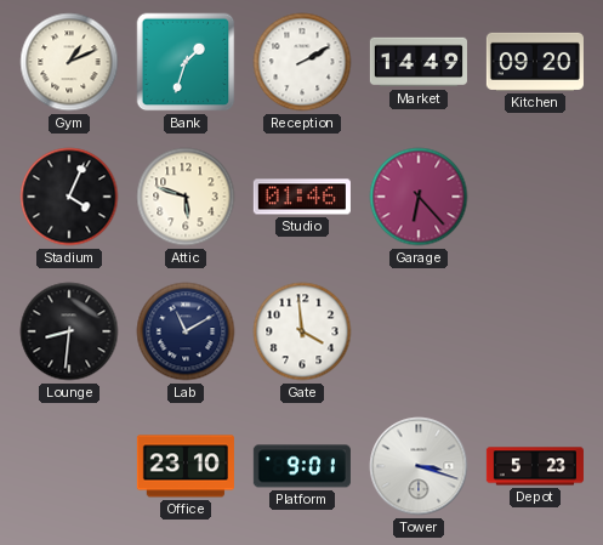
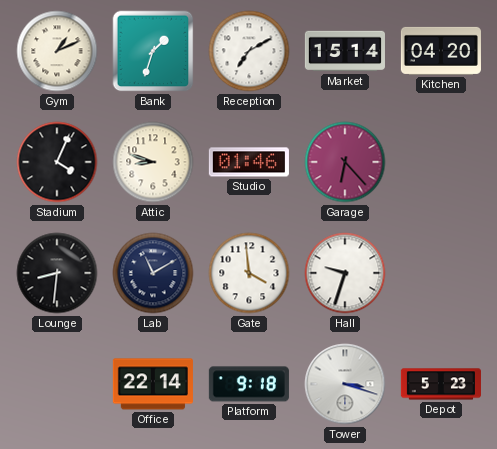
Reception: 2:10 -> 7:10 (249, 51)
Market: 14:49 -> 15:14 (345, 51)
Kitchen: 09:20 -> 04:20 (441, 51)
Attic: 5:48 -> 8:48 (153, 162)
Hall: none -> 9:33 (345, 273)
Office: 23:10 -> 22:14 (153, 384)
Platform: 9:01 -> 9:18 (249, 384)
